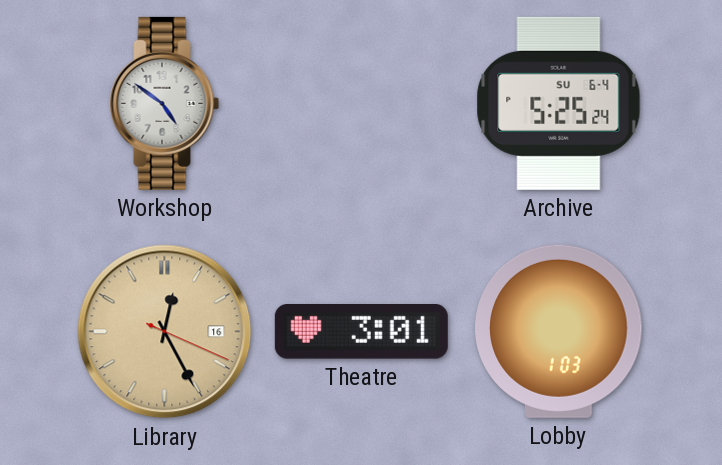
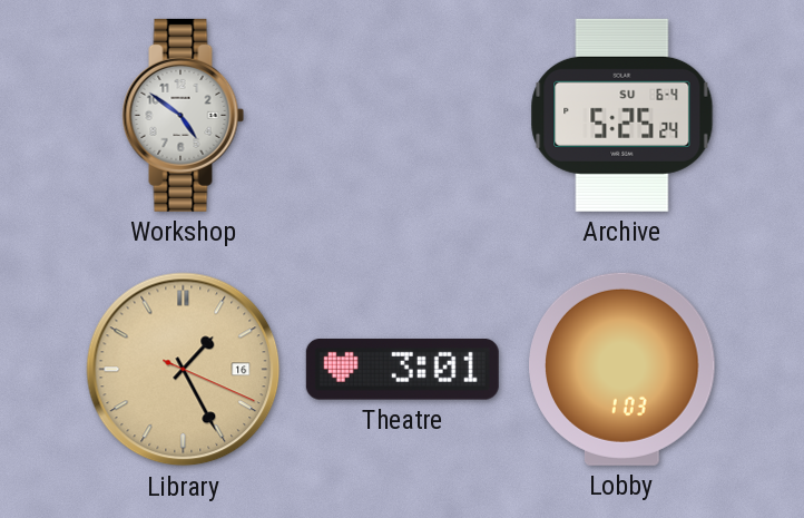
Library: 12:25 -> 1:25 (184, 370)
